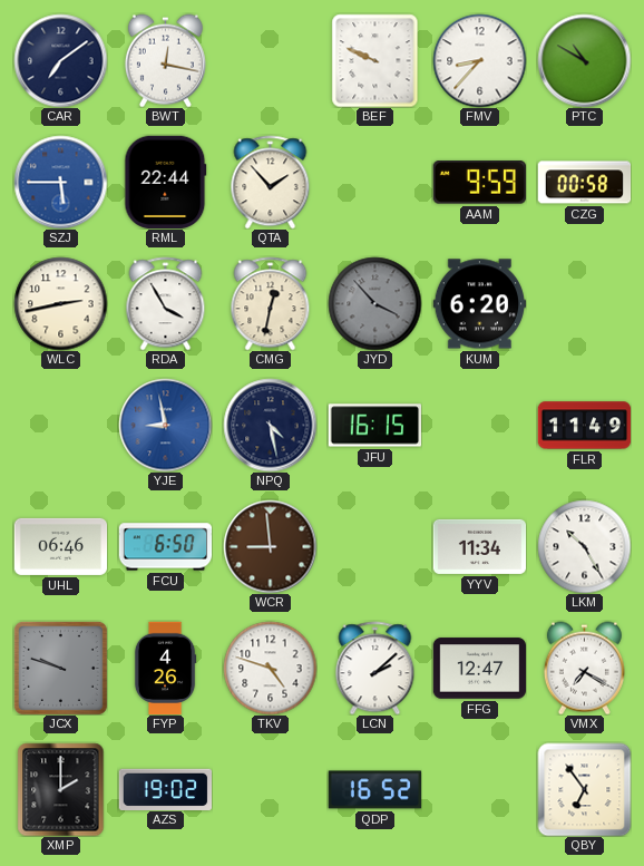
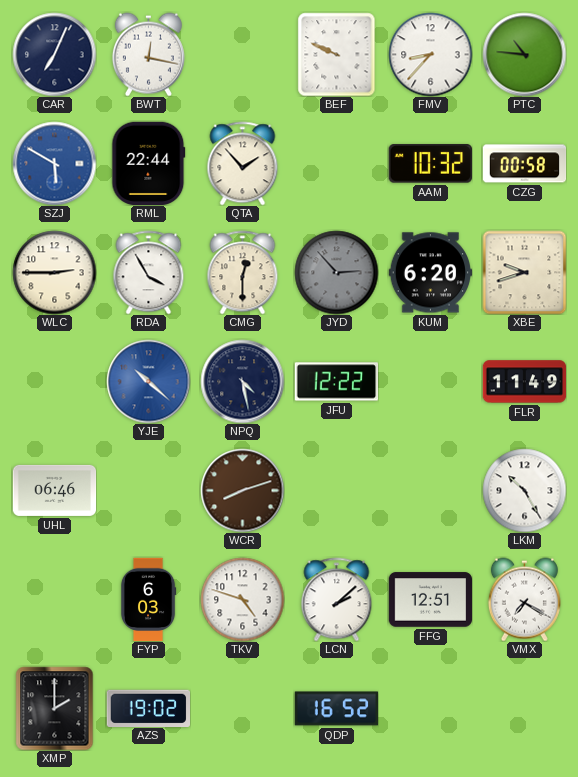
CAR: 7:09 -> 7:04 (54, 54)
PTC: 10:50 -> 10:46 (524, 54)
SZJ: 5:45 -> 5:50 (54, 163)
AAM: 9:59 -> 10:32 (430, 164)
WLC: 2:43 -> 2:45 (54, 272)
CMG: 12:32 -> 12:30 (243, 272)
JYD: 3:53 -> 2:53 (336, 272)
XBE: none -> 9:42 (524, 272)
YJE: 8:58 -> 10:22 (148, 381)
JFU: 16:15 -> 12:22 (336, 382)
FCU: 6:50 -> none (165, 547)
WCR: 8:59 -> 8:12 (242, 490)
YYV: 11:34 -> none (479, 546)
JCX: 9:48 -> none (60, 668)
FYP: 4:26 -> 6:03 (148, 599)
FFG: 12:47 -> 12:51 (430, 600)
QBY: 6:54 -> none (584, 789)
